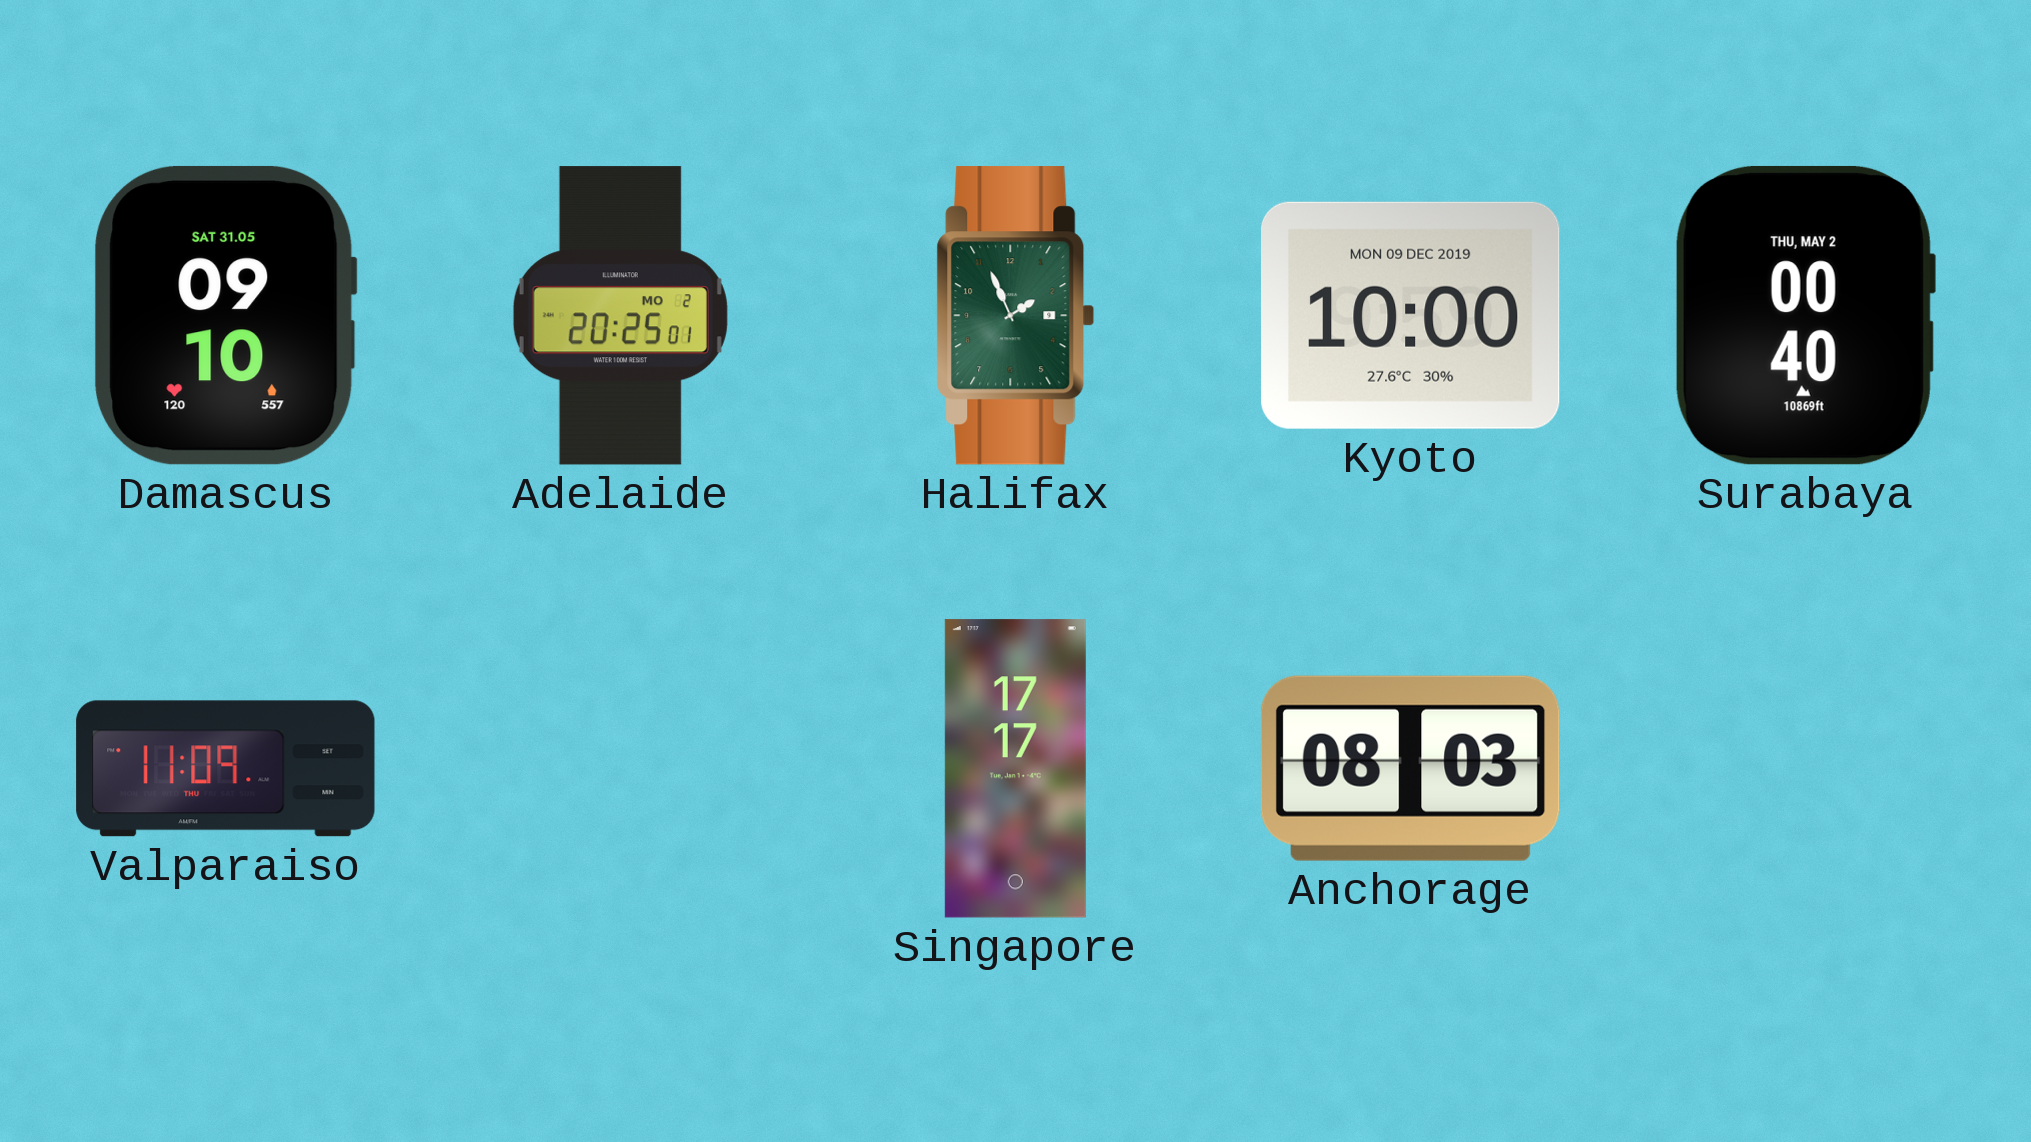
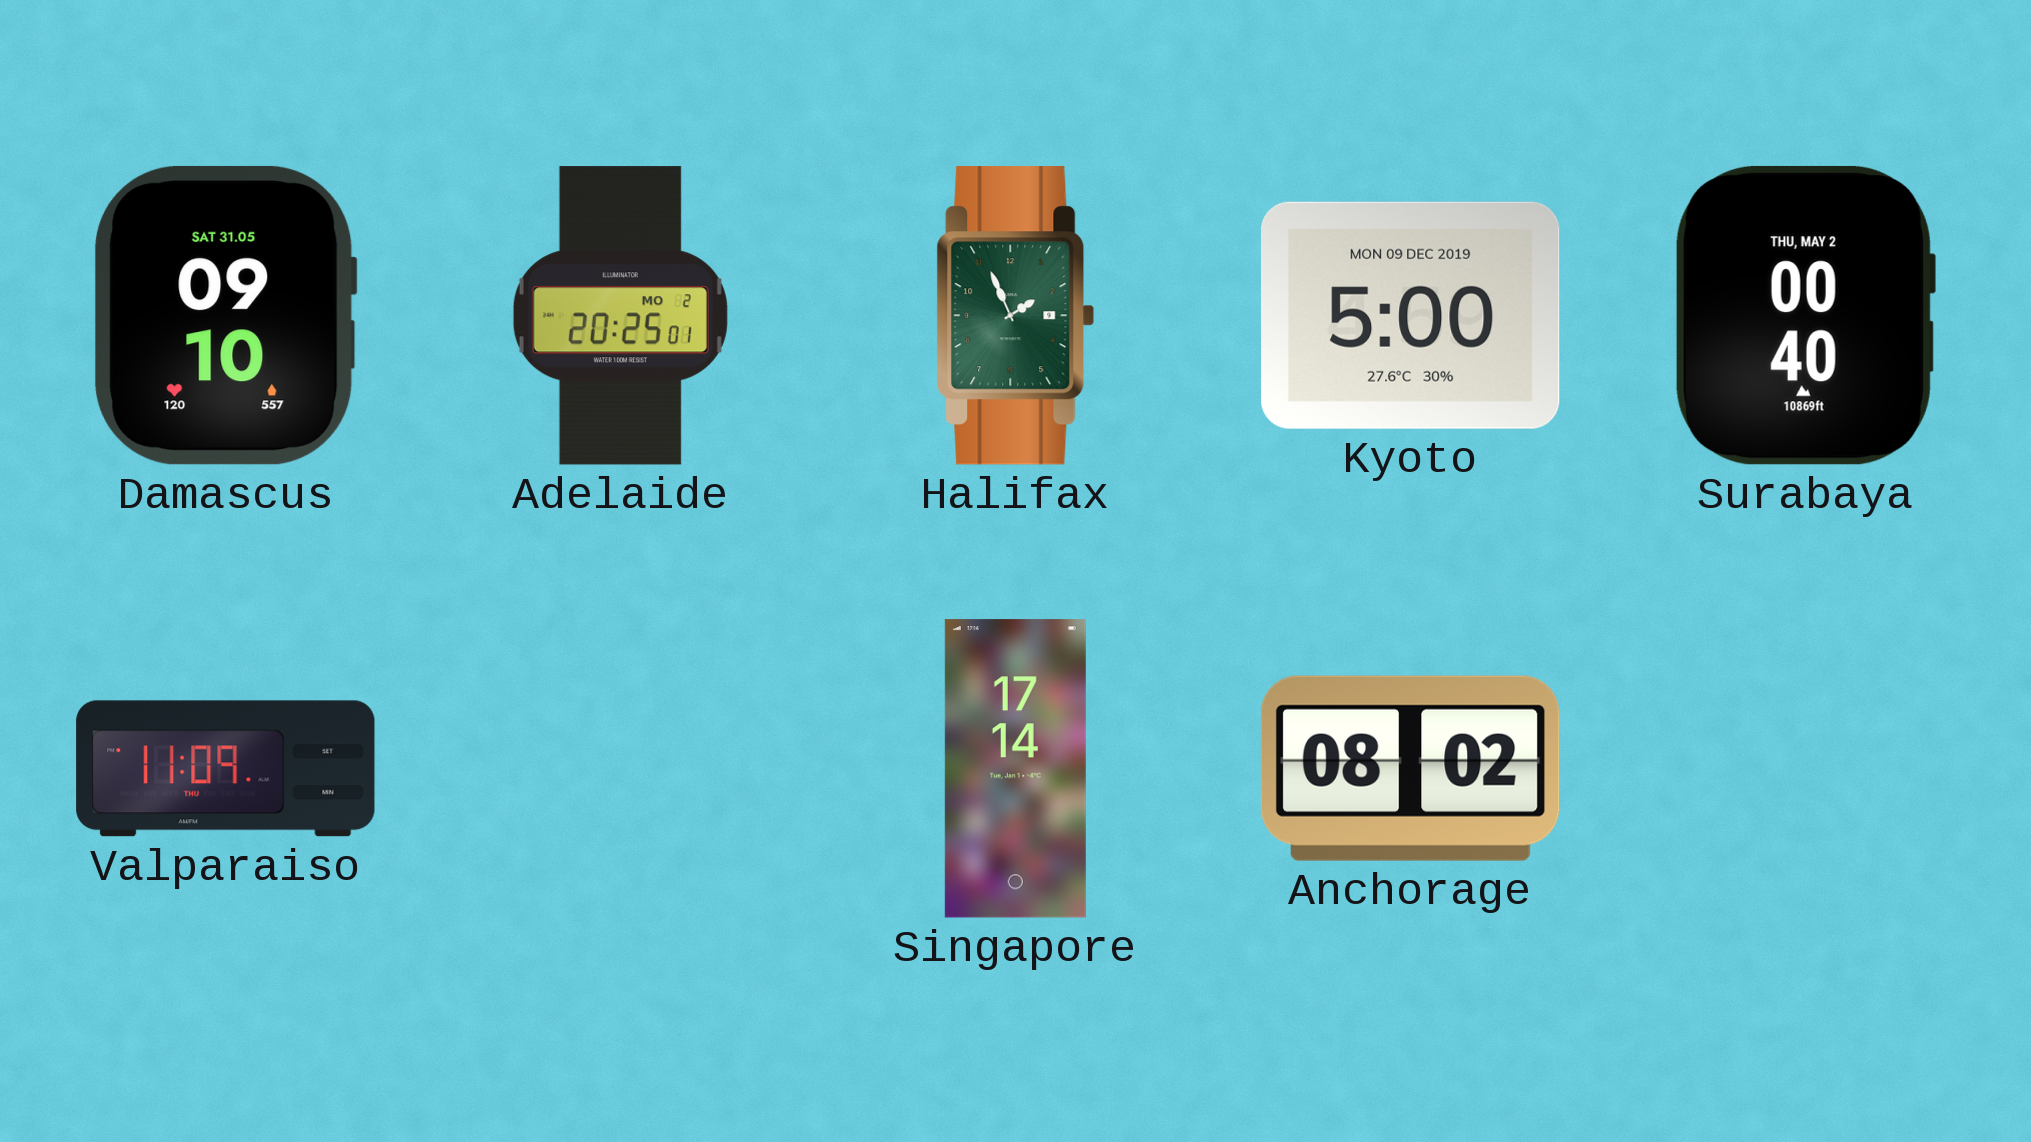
Kyoto: 10:00 -> 5:00 (1411, 315)
Singapore: 17:17 -> 17:14 (1015, 769)
Anchorage: 08:03 -> 08:02 (1410, 768)
